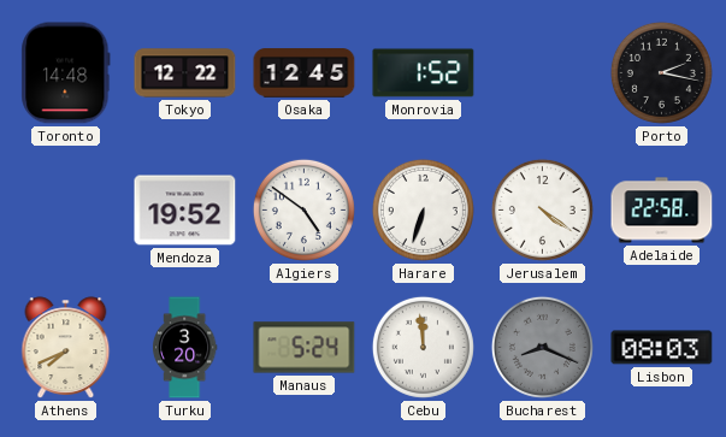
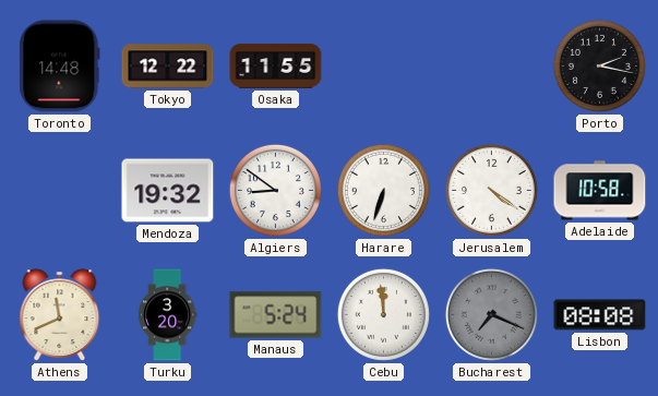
Osaka: 12:45 -> 11:55 (276, 67)
Monrovia: 1:52 -> none (424, 73)
Mendoza: 19:52 -> 19:32 (168, 191)
Algiers: 4:51 -> 8:51 (275, 190)
Adelaide: 22:58 -> 10:58 (600, 191)
Athens: 7:41 -> 11:41 (60, 315)
Bucharest: 8:19 -> 7:19 (491, 314)
Lisbon: 08:03 -> 08:08 (600, 315)
